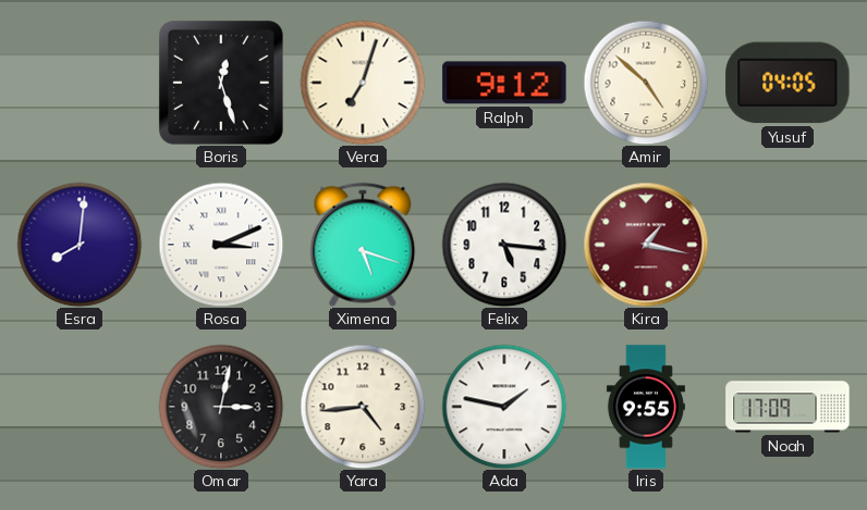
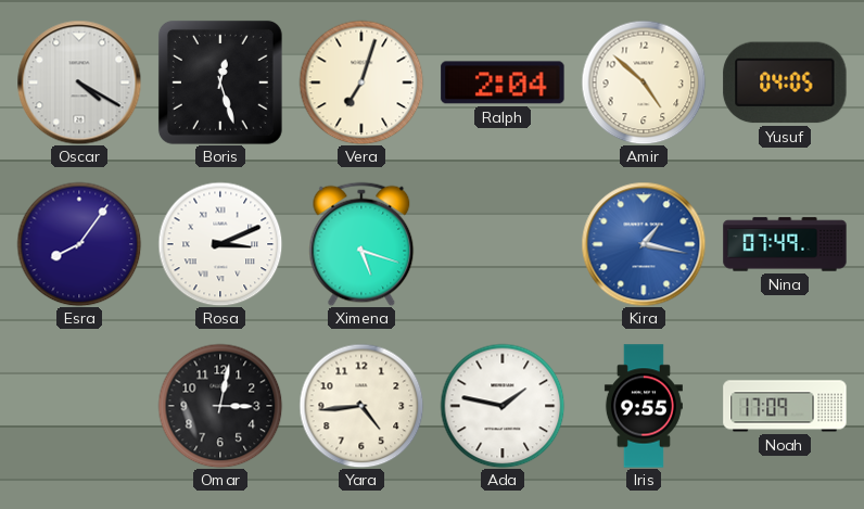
Oscar: none -> 4:20 (79, 82)
Ralph: 9:12 -> 2:04 (503, 82)
Esra: 8:01 -> 8:06 (79, 244)
Felix: 5:16 -> none (504, 245)
Kira dial: burgundy -> blue (644, 244)
Nina: none -> 07:49 (785, 244)
